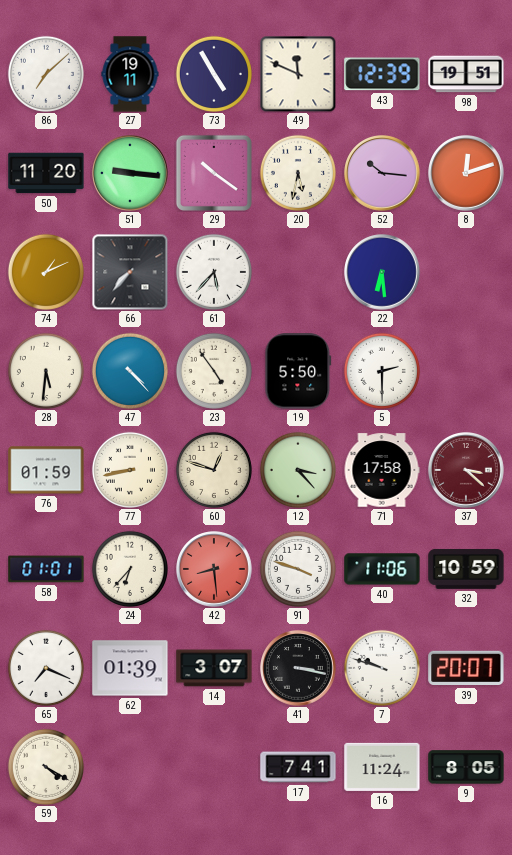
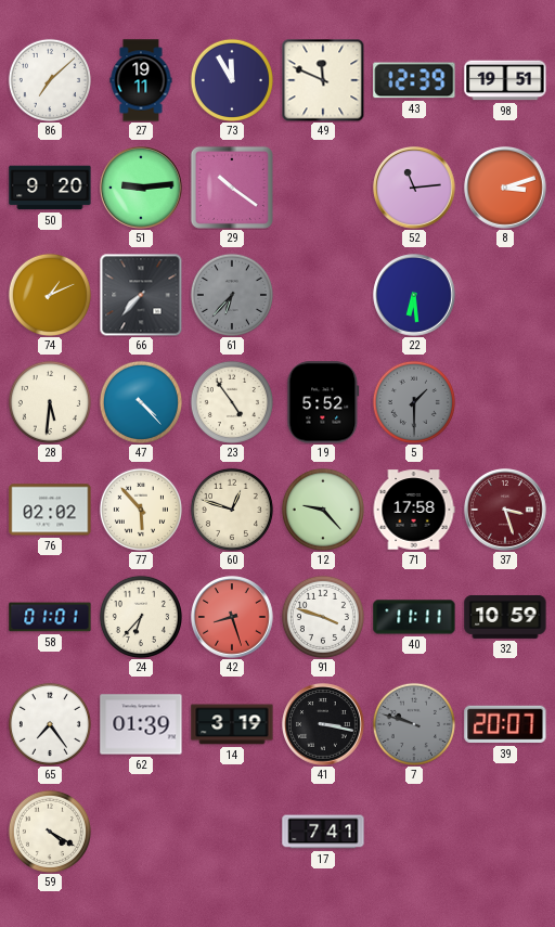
73: 4:55 -> 11:55 (232, 80)
50: 11:20 -> 9:20 (50, 188)
51: 9:16 -> 9:14 (141, 188)
20: 5:32 -> none (298, 173)
52: 10:16 -> 11:14 (414, 188)
8: 12:12 -> 3:12 (505, 188)
61: 5:37 -> 6:37 (232, 295)
61 dial: white -> grey (232, 295)
19: 5:50 -> 5:52 (323, 402)
5: 2:30 -> 1:30 (414, 402)
5 dial: white -> grey (414, 402)
76: 01:59 -> 02:02 (50, 510)
77: 8:43 -> 5:53 (141, 510)
12: 3:23 -> 9:23 (323, 510)
37: 3:22 -> 3:27 (505, 510)
42: 8:29 -> 8:27 (232, 617)
40: 11:06 -> 11:11 (414, 617)
65: 7:19 -> 7:24 (50, 724)
14: 3:07 -> 3:19 (232, 724)
7 dial: white -> grey (414, 724)
16: 11:24 -> none (382, 767)
9: 8:05 -> none (466, 767)
